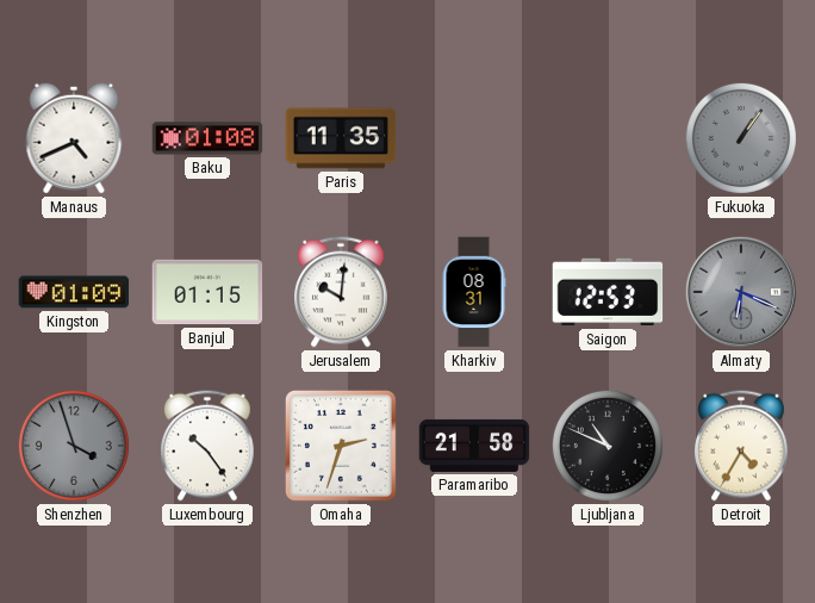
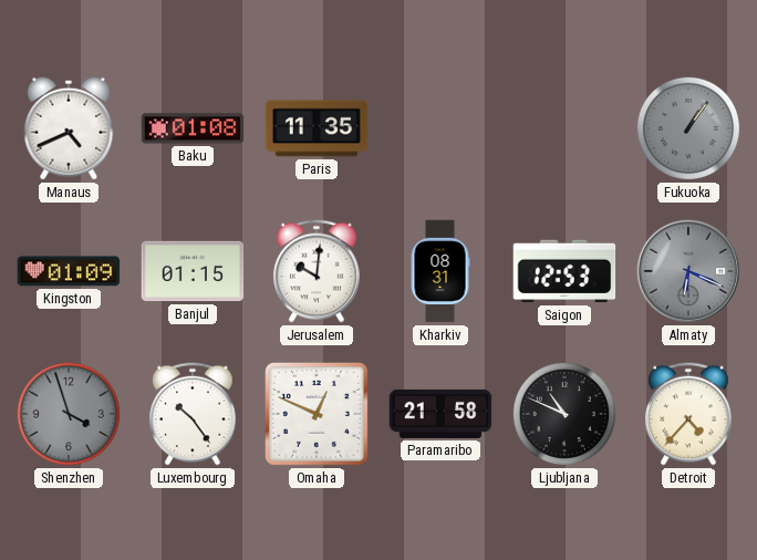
Omaha: 2:33 -> 12:49 (317, 414)
Detroit: 4:35 -> 4:37 (689, 414)
